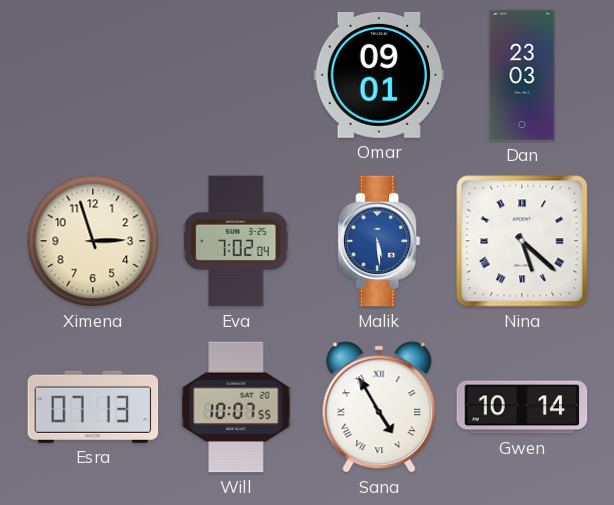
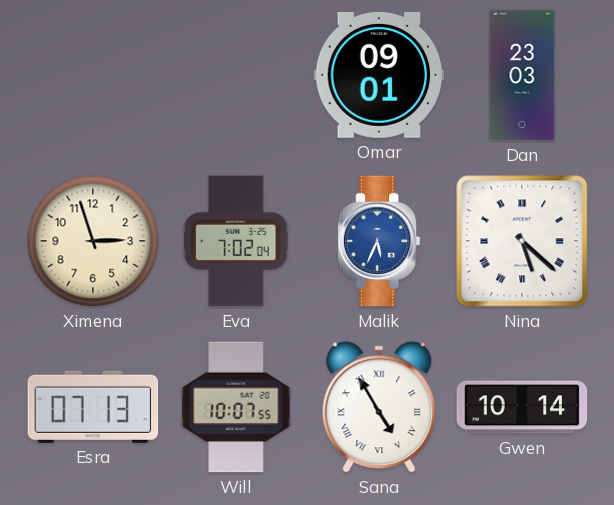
Malik: 5:29 -> 5:34 (379, 241)
